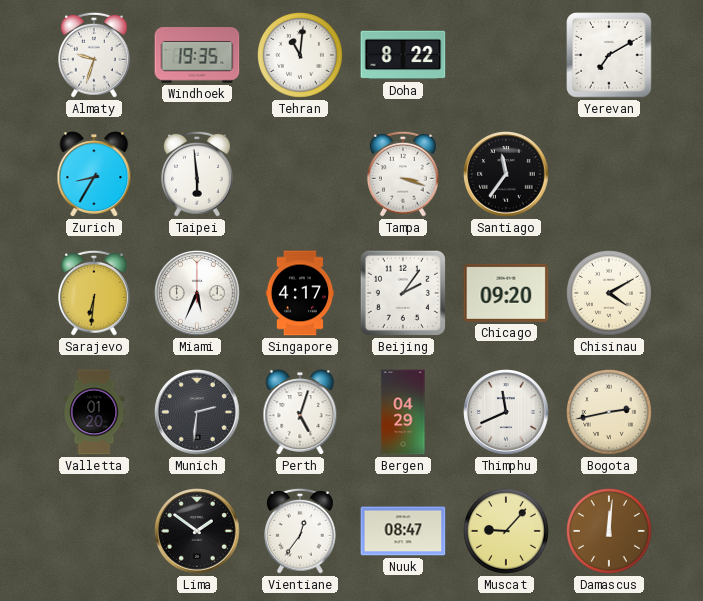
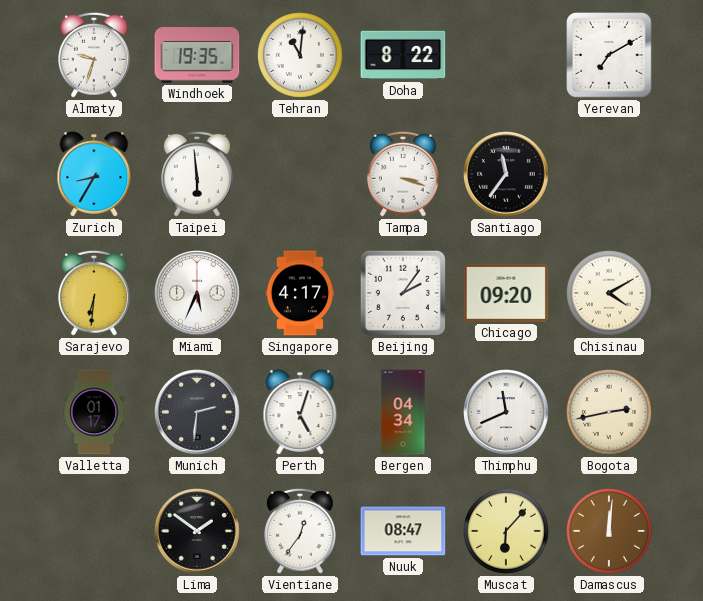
Valletta: 01:20 -> 01:17 (94, 412)
Bergen: 04:29 -> 04:34 (403, 412)
Muscat: 9:07 -> 6:07 (507, 532)
